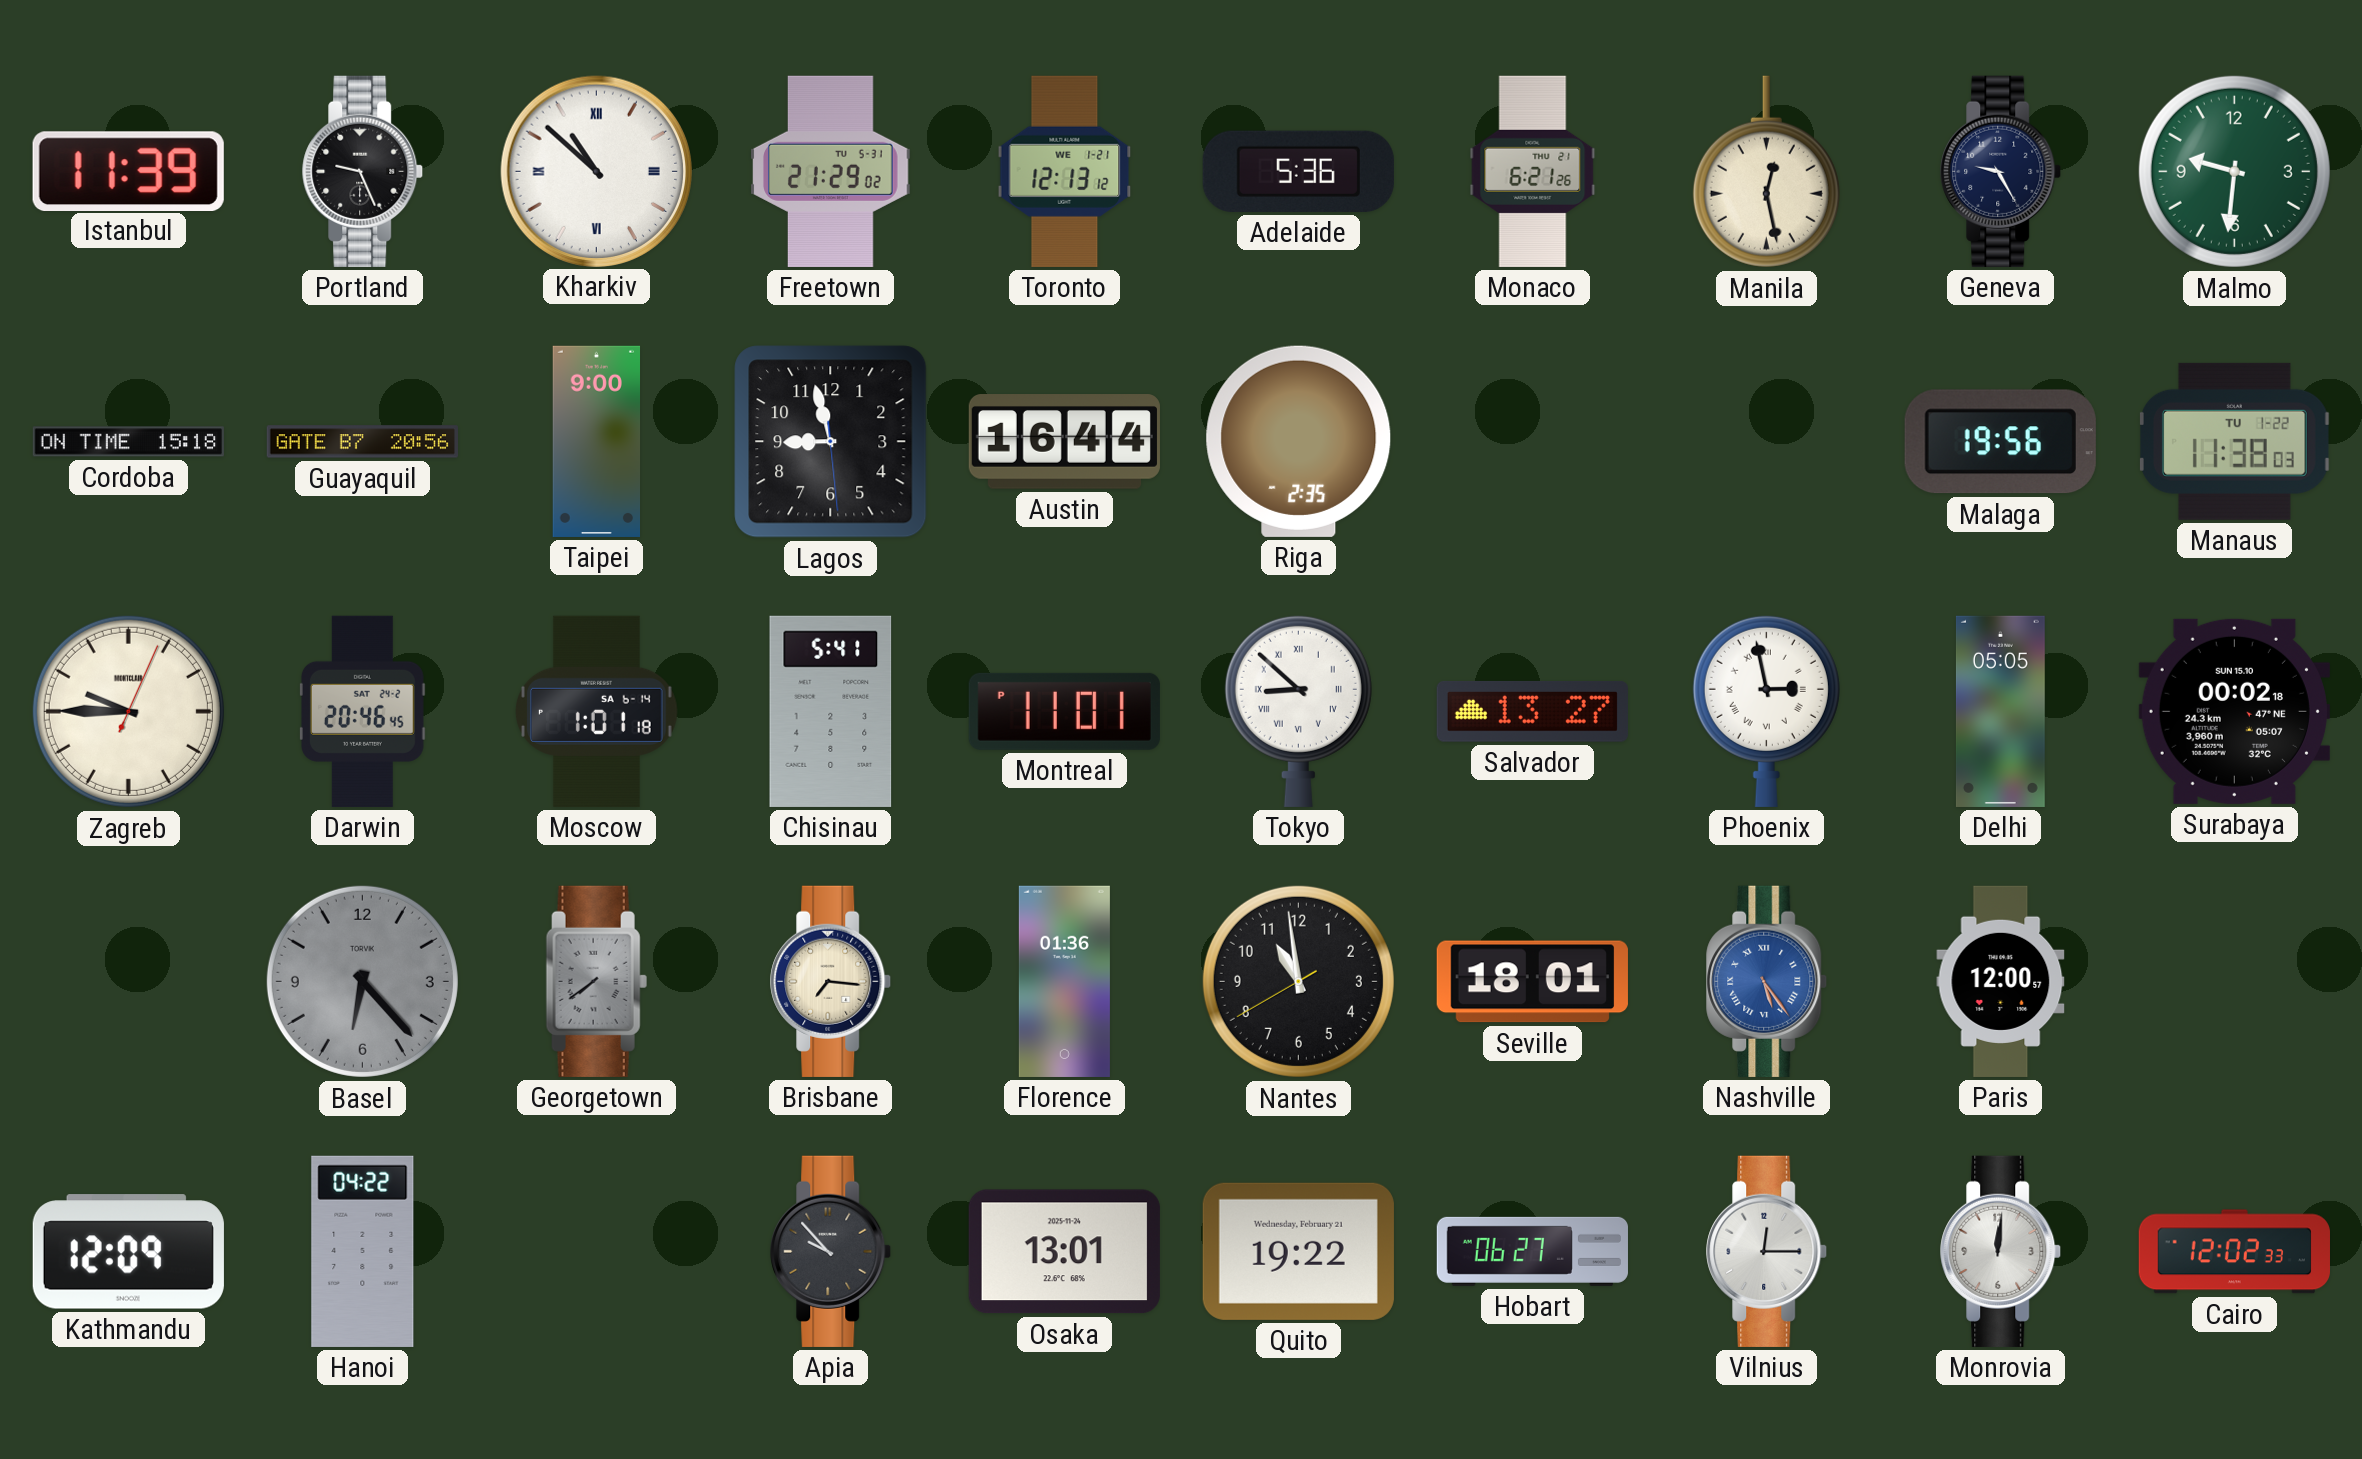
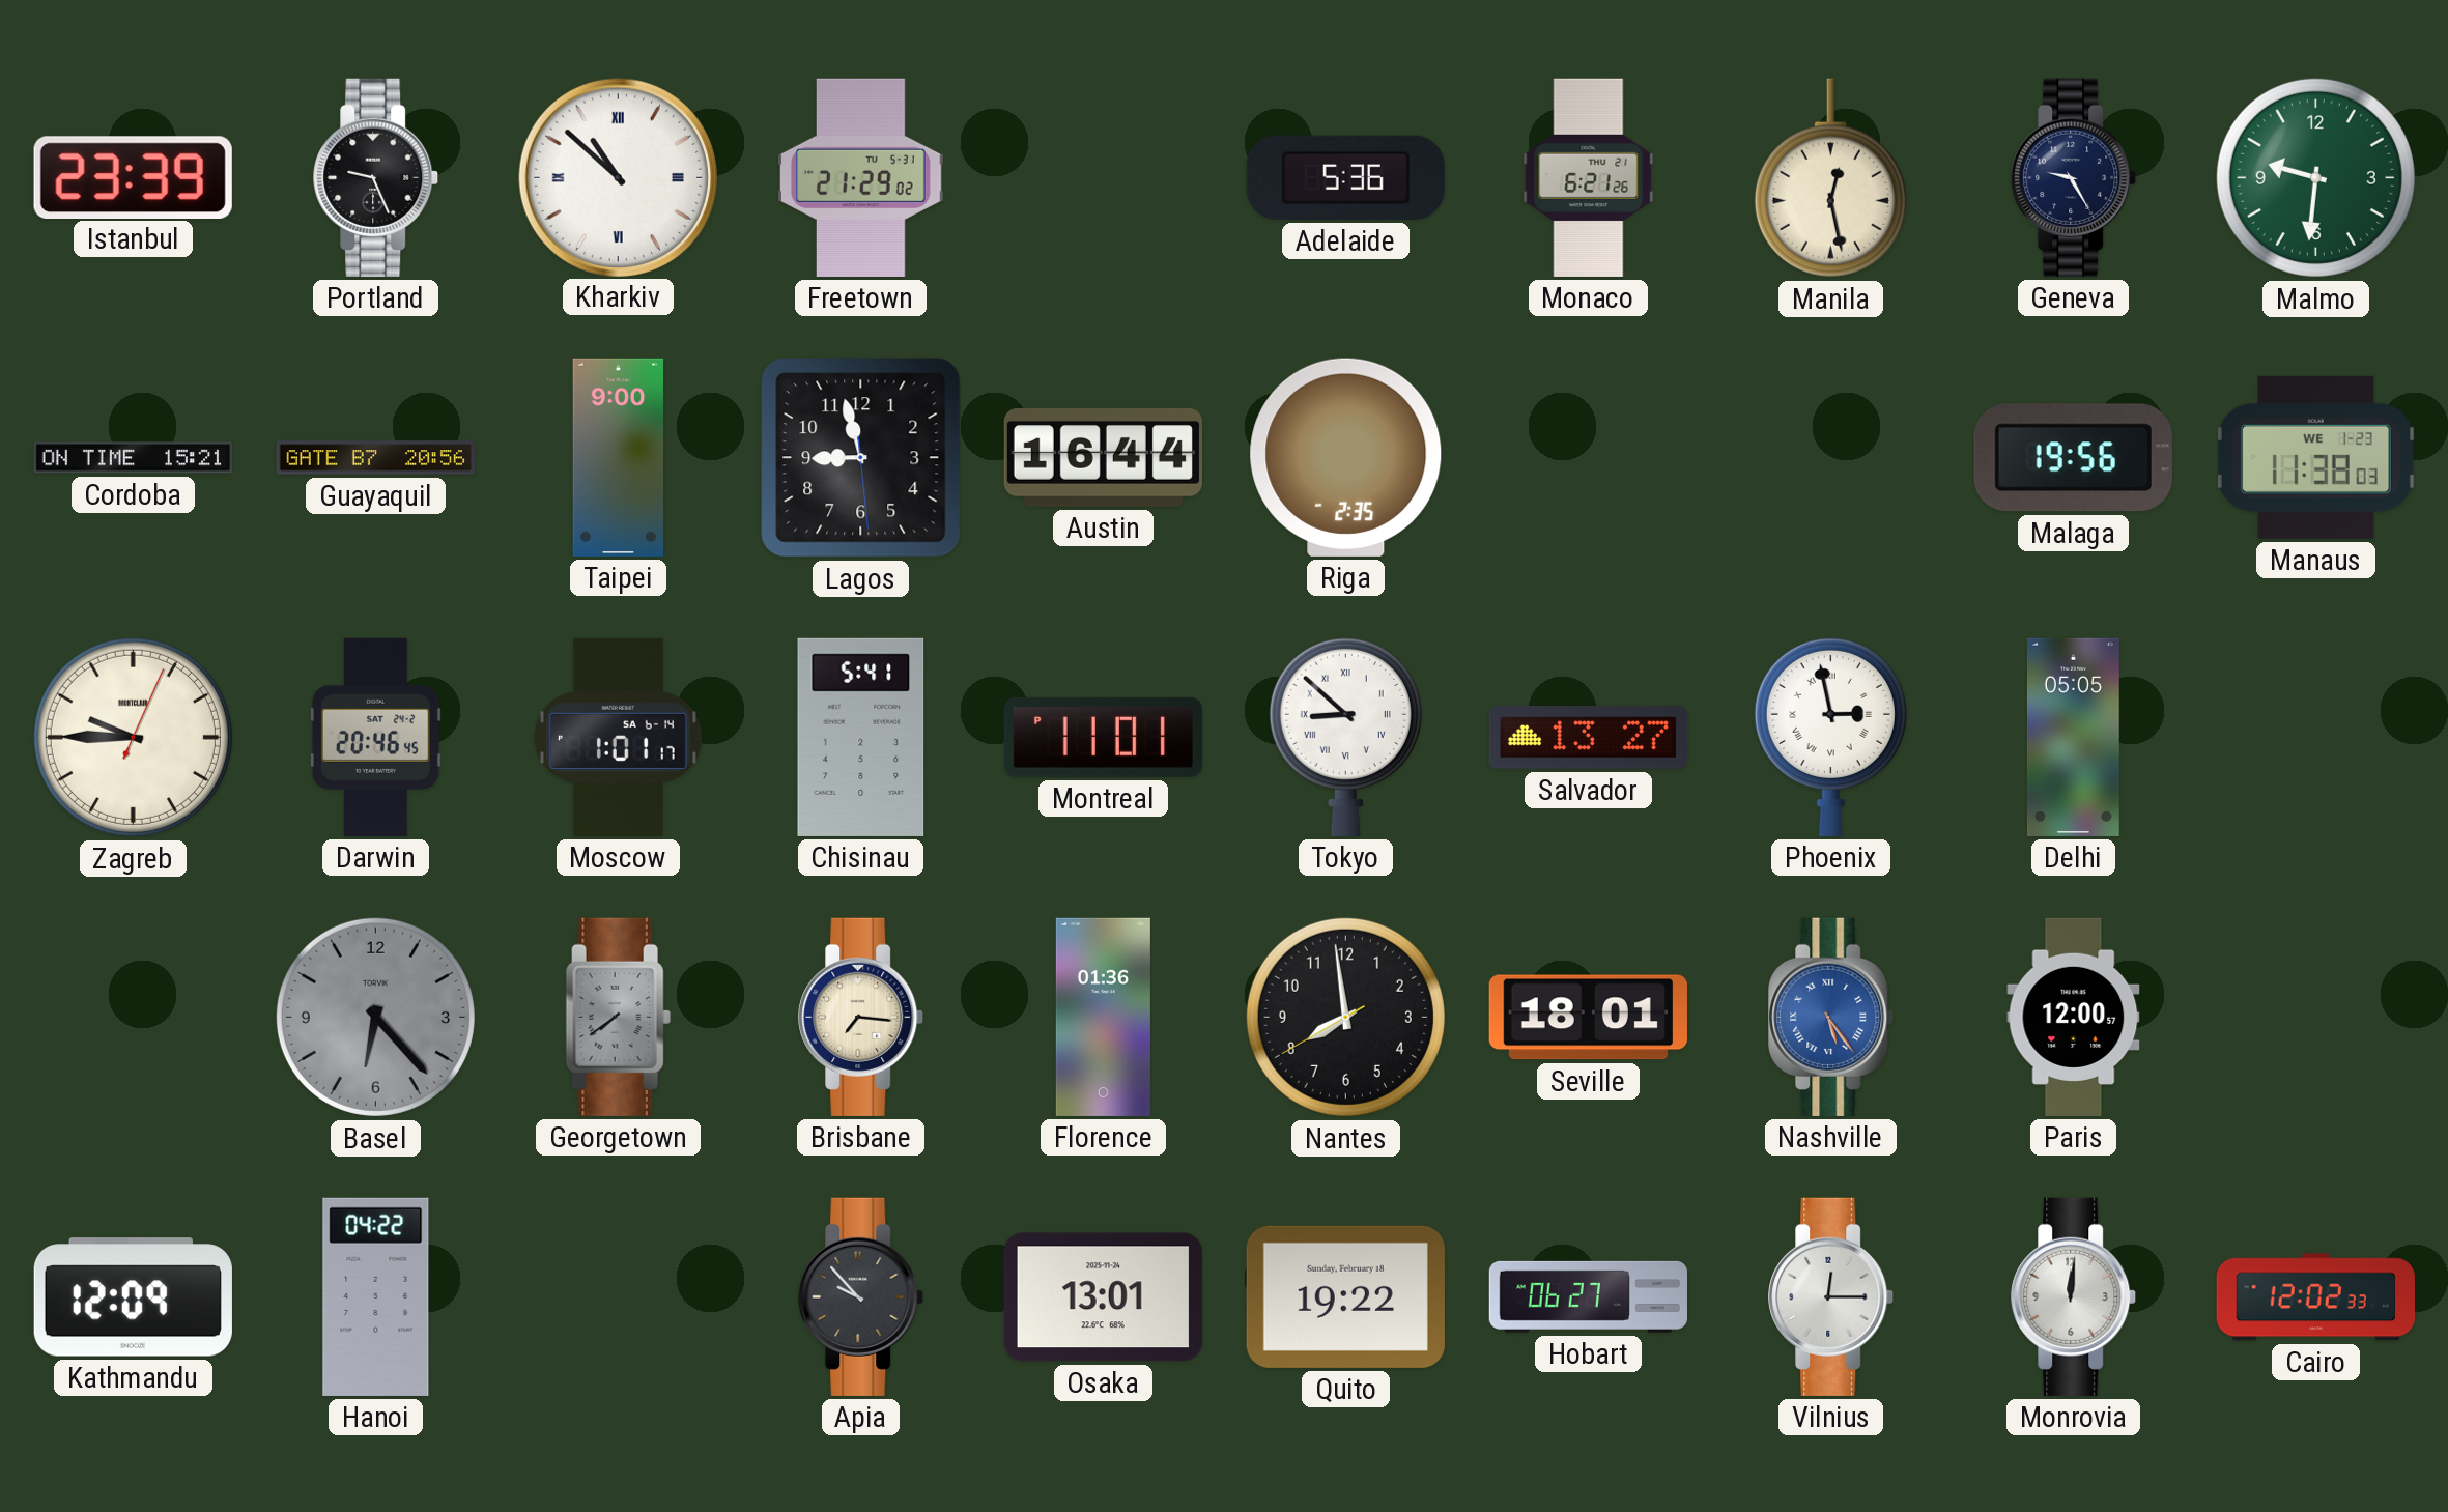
Istanbul: 11:39 -> 23:39 (133, 177)
Toronto: 12:13 -> none (1065, 171)
Cordoba: 15:18 -> 15:21 (133, 458)
Manaus date: TU 1-22 -> WE 1-23 (2315, 457)
Moscow: 1:01:18 -> 1:01:17 (619, 737)
Surabaya: 00:02 -> none (2234, 711)
Nantes: 10:58 -> 7:58 (1345, 1017)
Quito date: Wednesday, February 21 -> Sunday, February 18 (1345, 1296)
